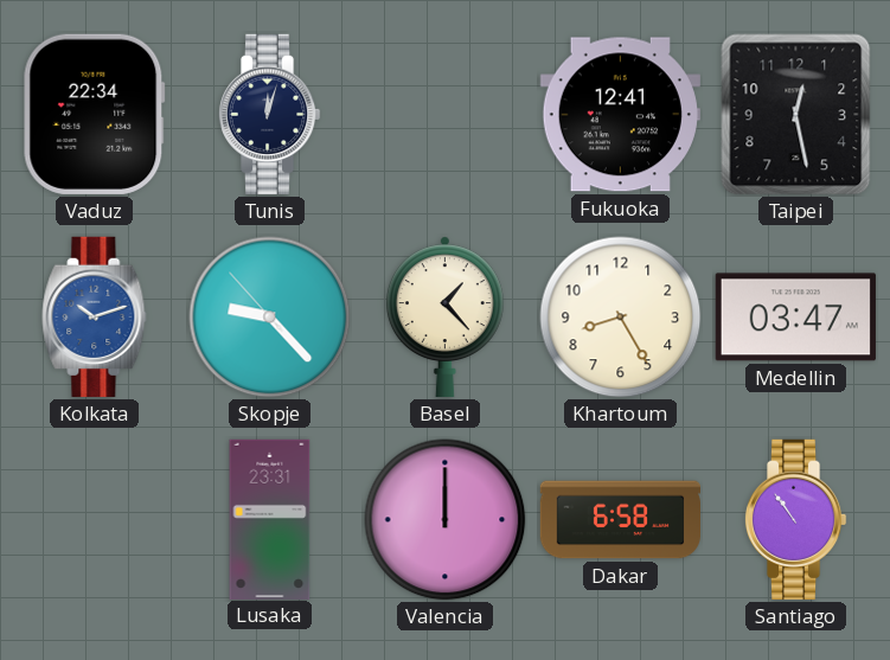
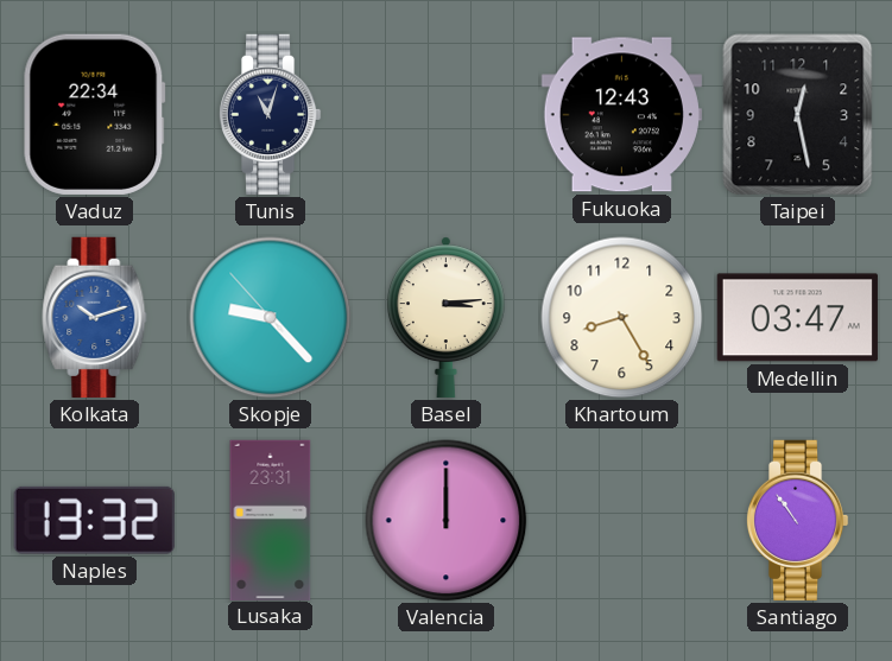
Tunis: 12:03 -> 11:03 (270, 114)
Fukuoka: 12:41 -> 12:43 (621, 115)
Basel: 1:23 -> 3:14 (445, 317)
Naples: none -> 13:32 (94, 520)
Dakar: 6:58 -> none (620, 520)
